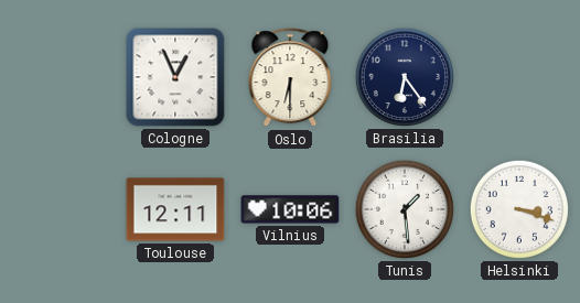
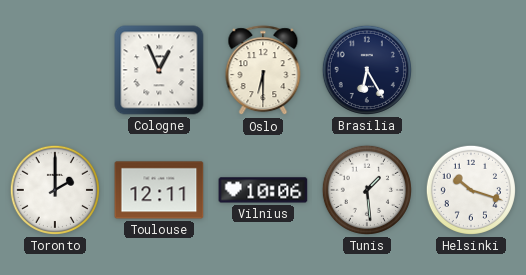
Brasilia: 6:24 -> 6:25 (367, 70)
Toronto: none -> 2:00 (55, 190)
Helsinki: 3:18 -> 10:18 (471, 190)
